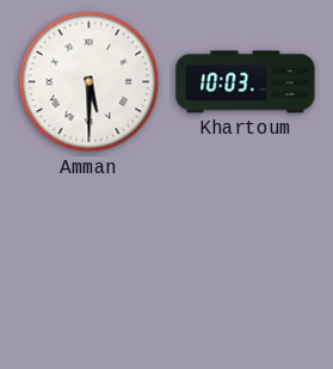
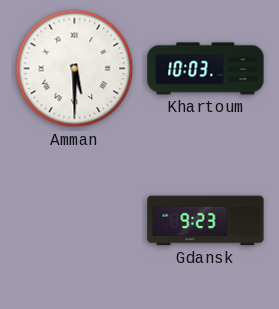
Gdansk: none -> 9:23 (206, 221)
